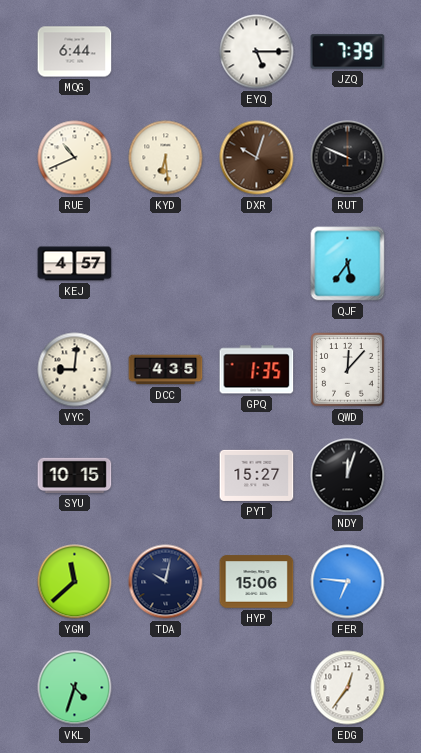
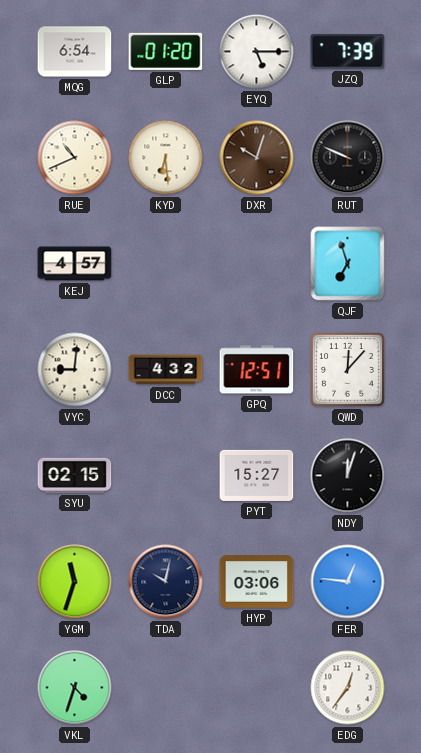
MQG: 6:44 -> 6:54 (75, 52)
GLP: none -> 01:20 (166, 51)
QJF: 5:36 -> 6:57 (348, 264)
DCC: 4:35 -> 4:32 (166, 370)
GPQ: 1:35 -> 12:51 (257, 370)
SYU: 10:15 -> 02:15 (75, 475)
YGM: 11:38 -> 11:33 (75, 582)
HYP: 15:06 -> 03:06 (257, 582)
FER: 6:46 -> 12:46 (348, 582)
